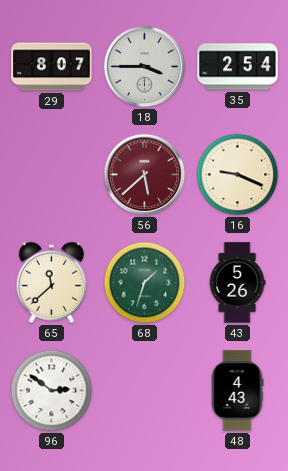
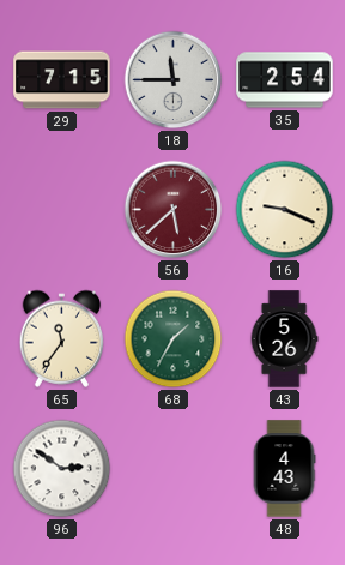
29: 8:07 -> 7:15 (62, 80)
18: 3:45 -> 11:45 (174, 80)
65: 11:38 -> 11:36 (62, 338)
68: 1:33 -> 1:35 (174, 339)
